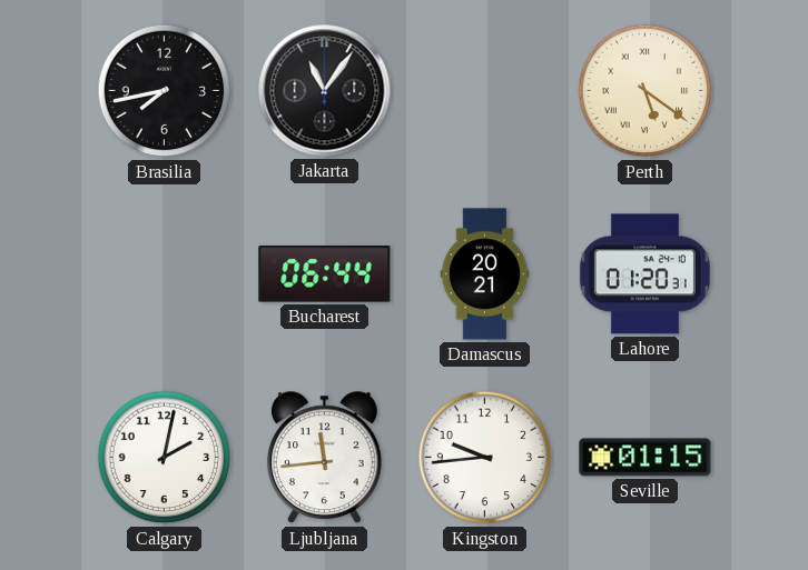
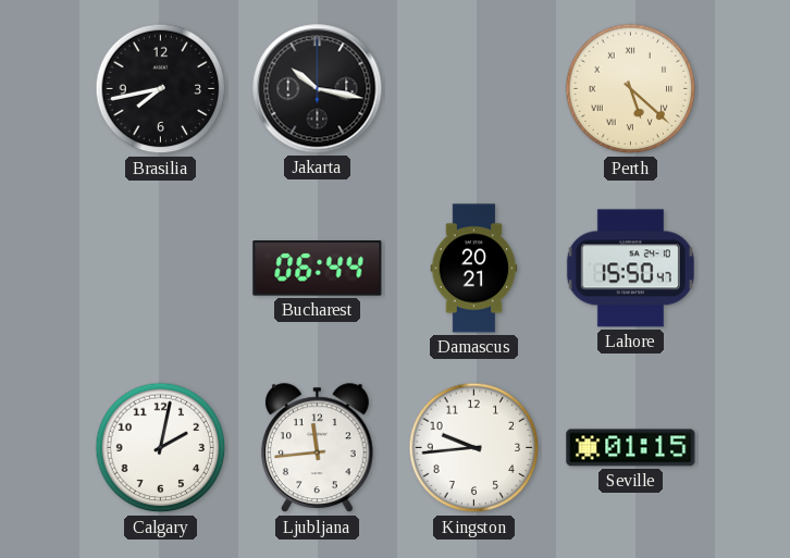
Jakarta: 11:06 -> 10:17 (318, 89)
Perth: 5:21 -> 5:22 (631, 89)
Lahore: 01:20 -> 15:50 (630, 269)
